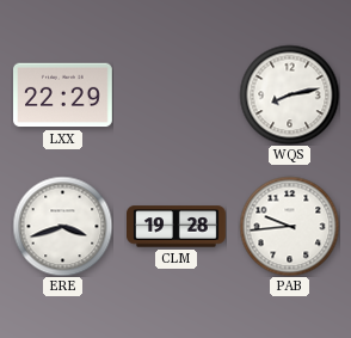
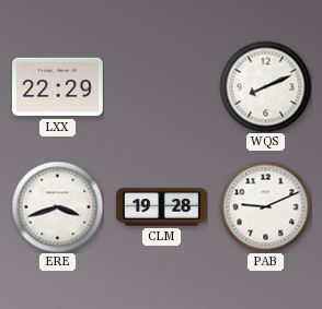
WQS: 8:13 -> 8:11 (265, 86)
PAB: 9:44 -> 9:11 (265, 206)
